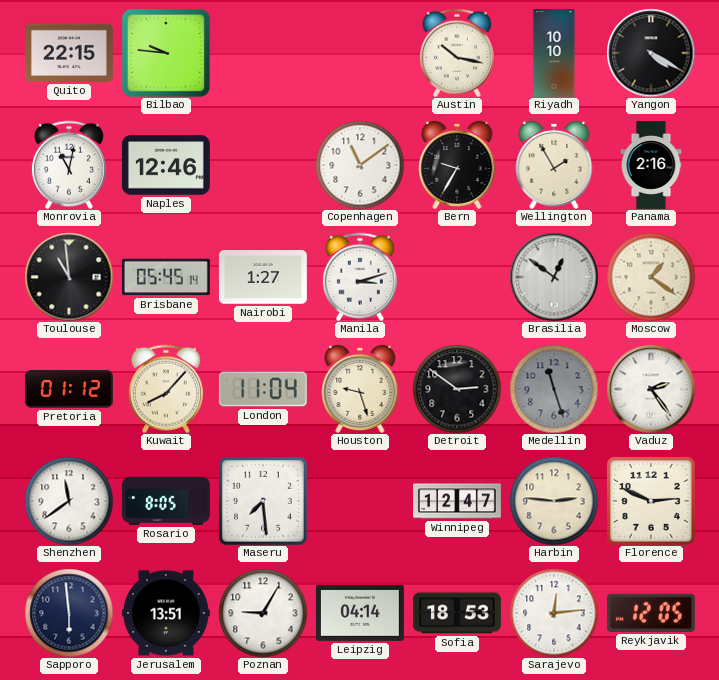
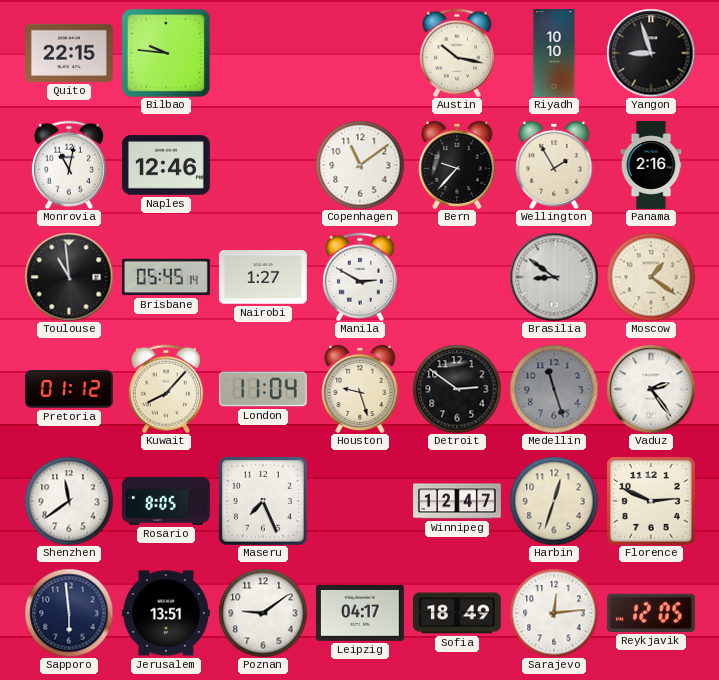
Yangon: 4:20 -> 8:57 (651, 53)
Bern: 9:35 -> 9:37 (457, 165)
Manila: 3:12 -> 2:50 (360, 277)
Brasilia: 12:51 -> 8:51 (554, 277)
Maseru: 7:29 -> 7:26 (263, 501)
Harbin: 2:46 -> 12:33 (554, 501)
Poznan: 9:05 -> 9:09 (263, 613)
Leipzig: 04:14 -> 04:17 (360, 613)
Sofia: 18:53 -> 18:49 (457, 613)
